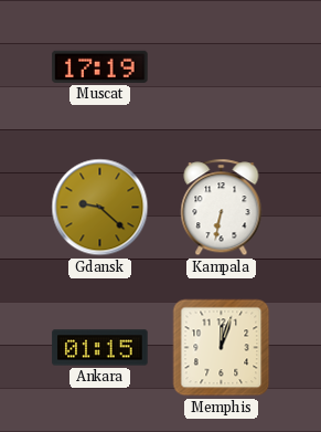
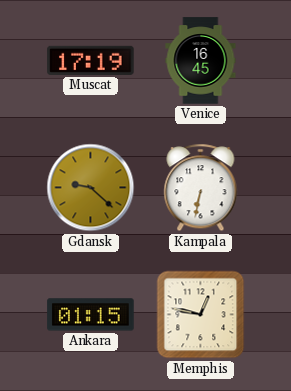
Venice: none -> 16:45 (201, 61)
Memphis: 12:03 -> 12:47 (201, 315)
